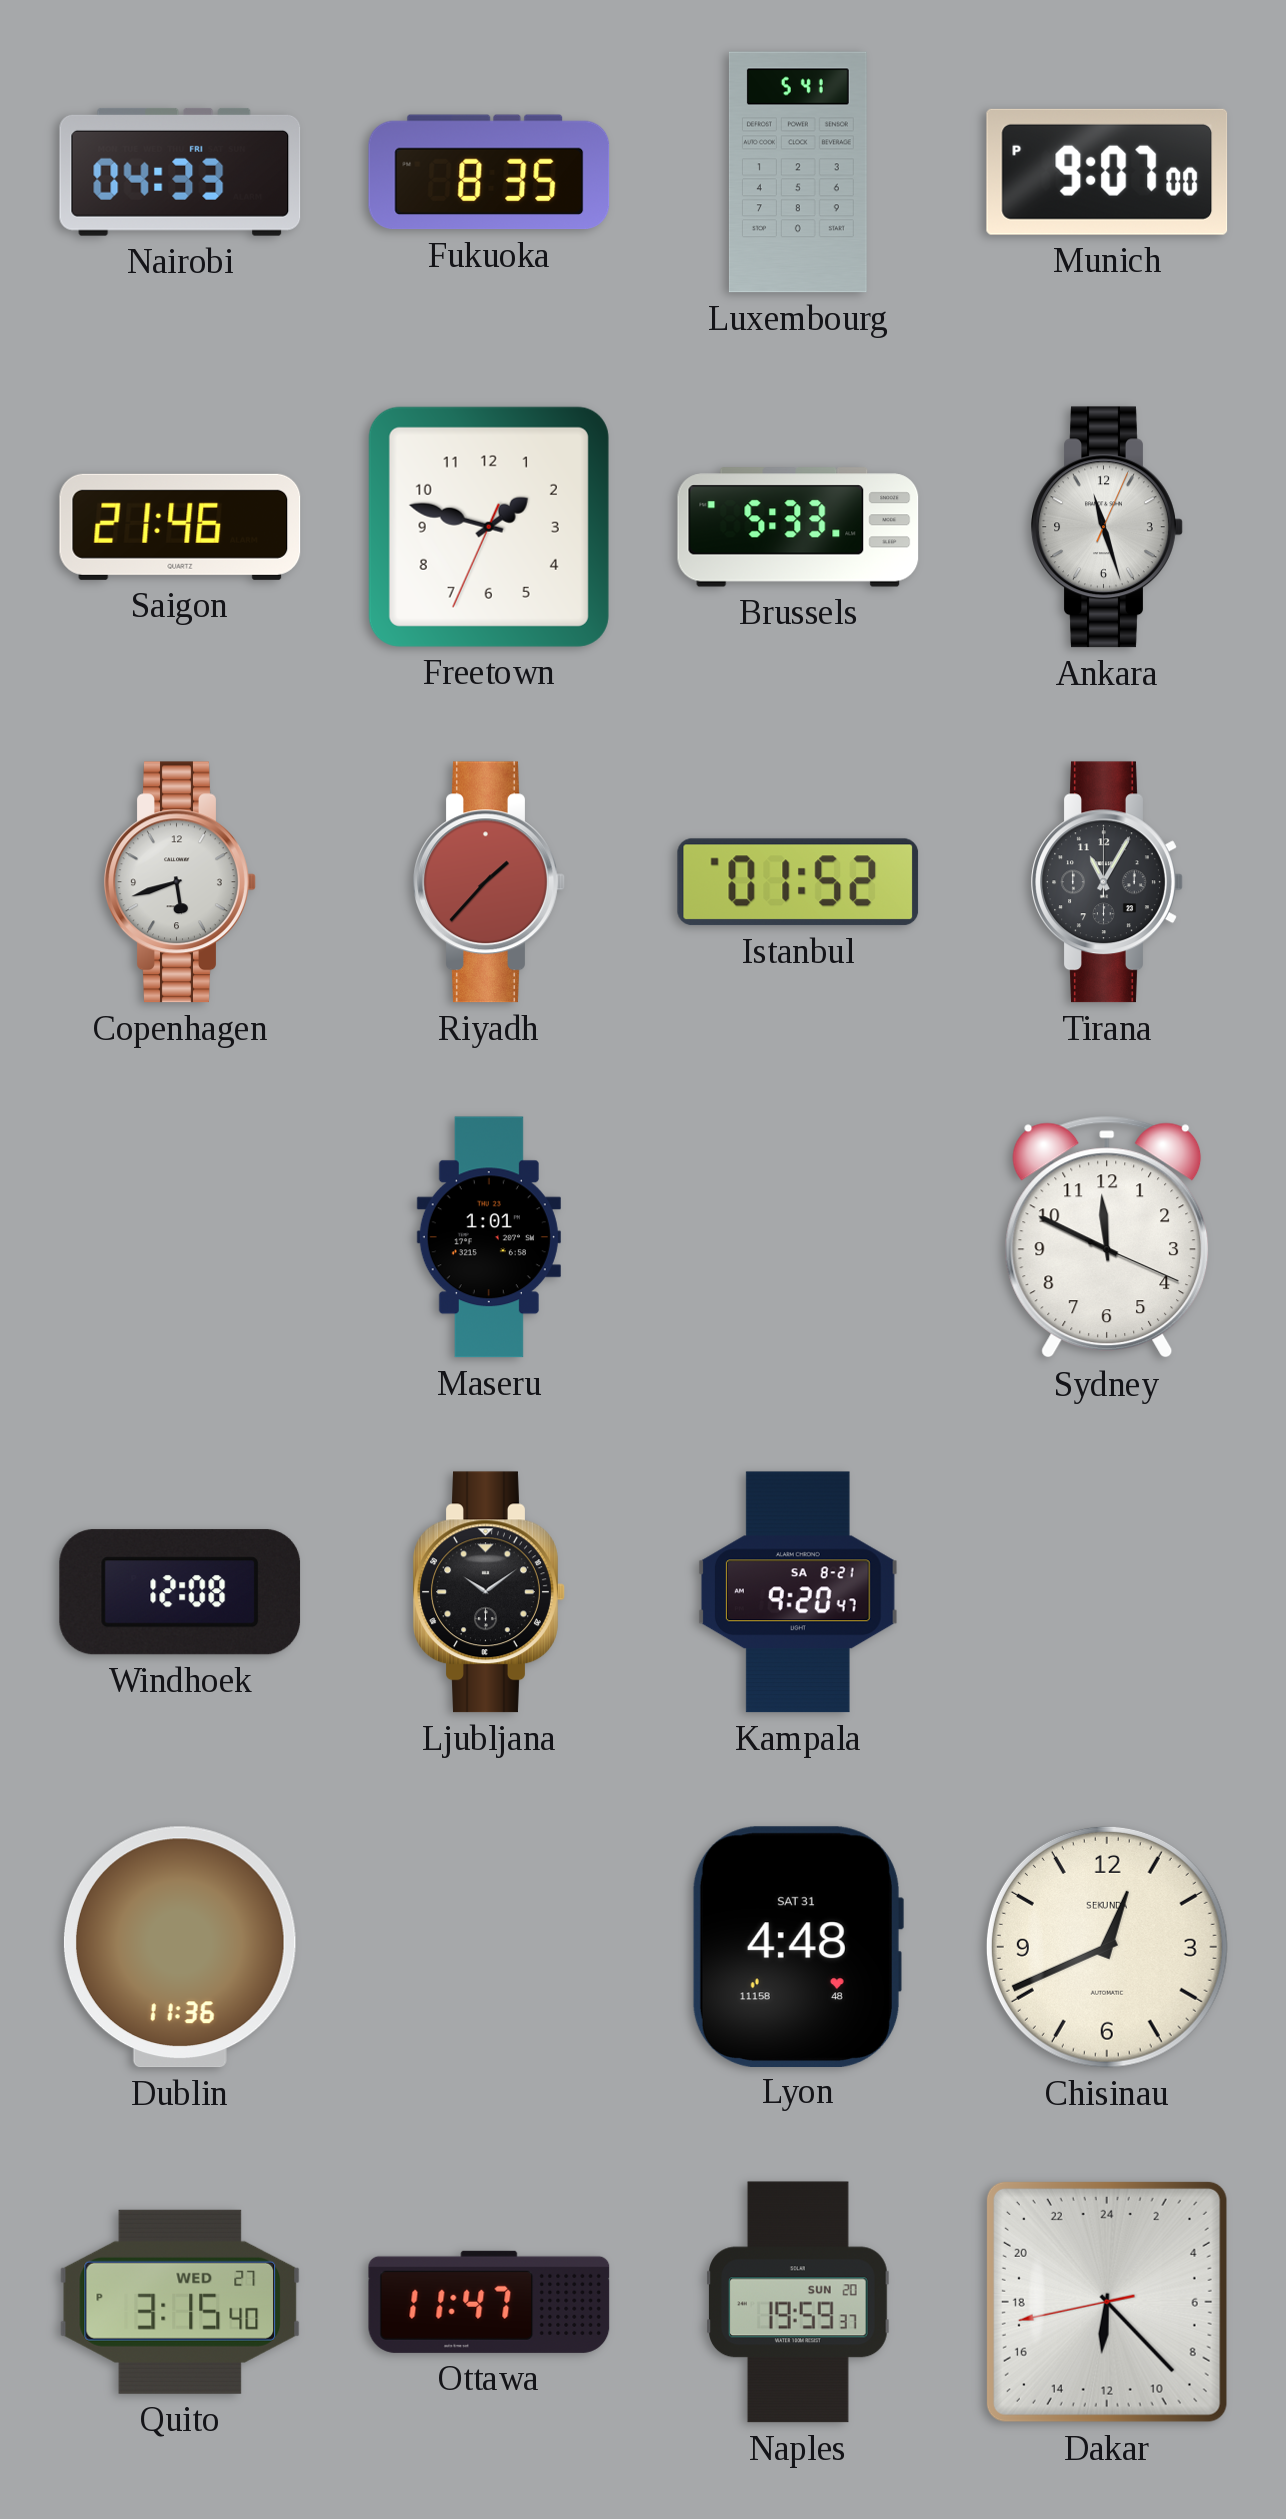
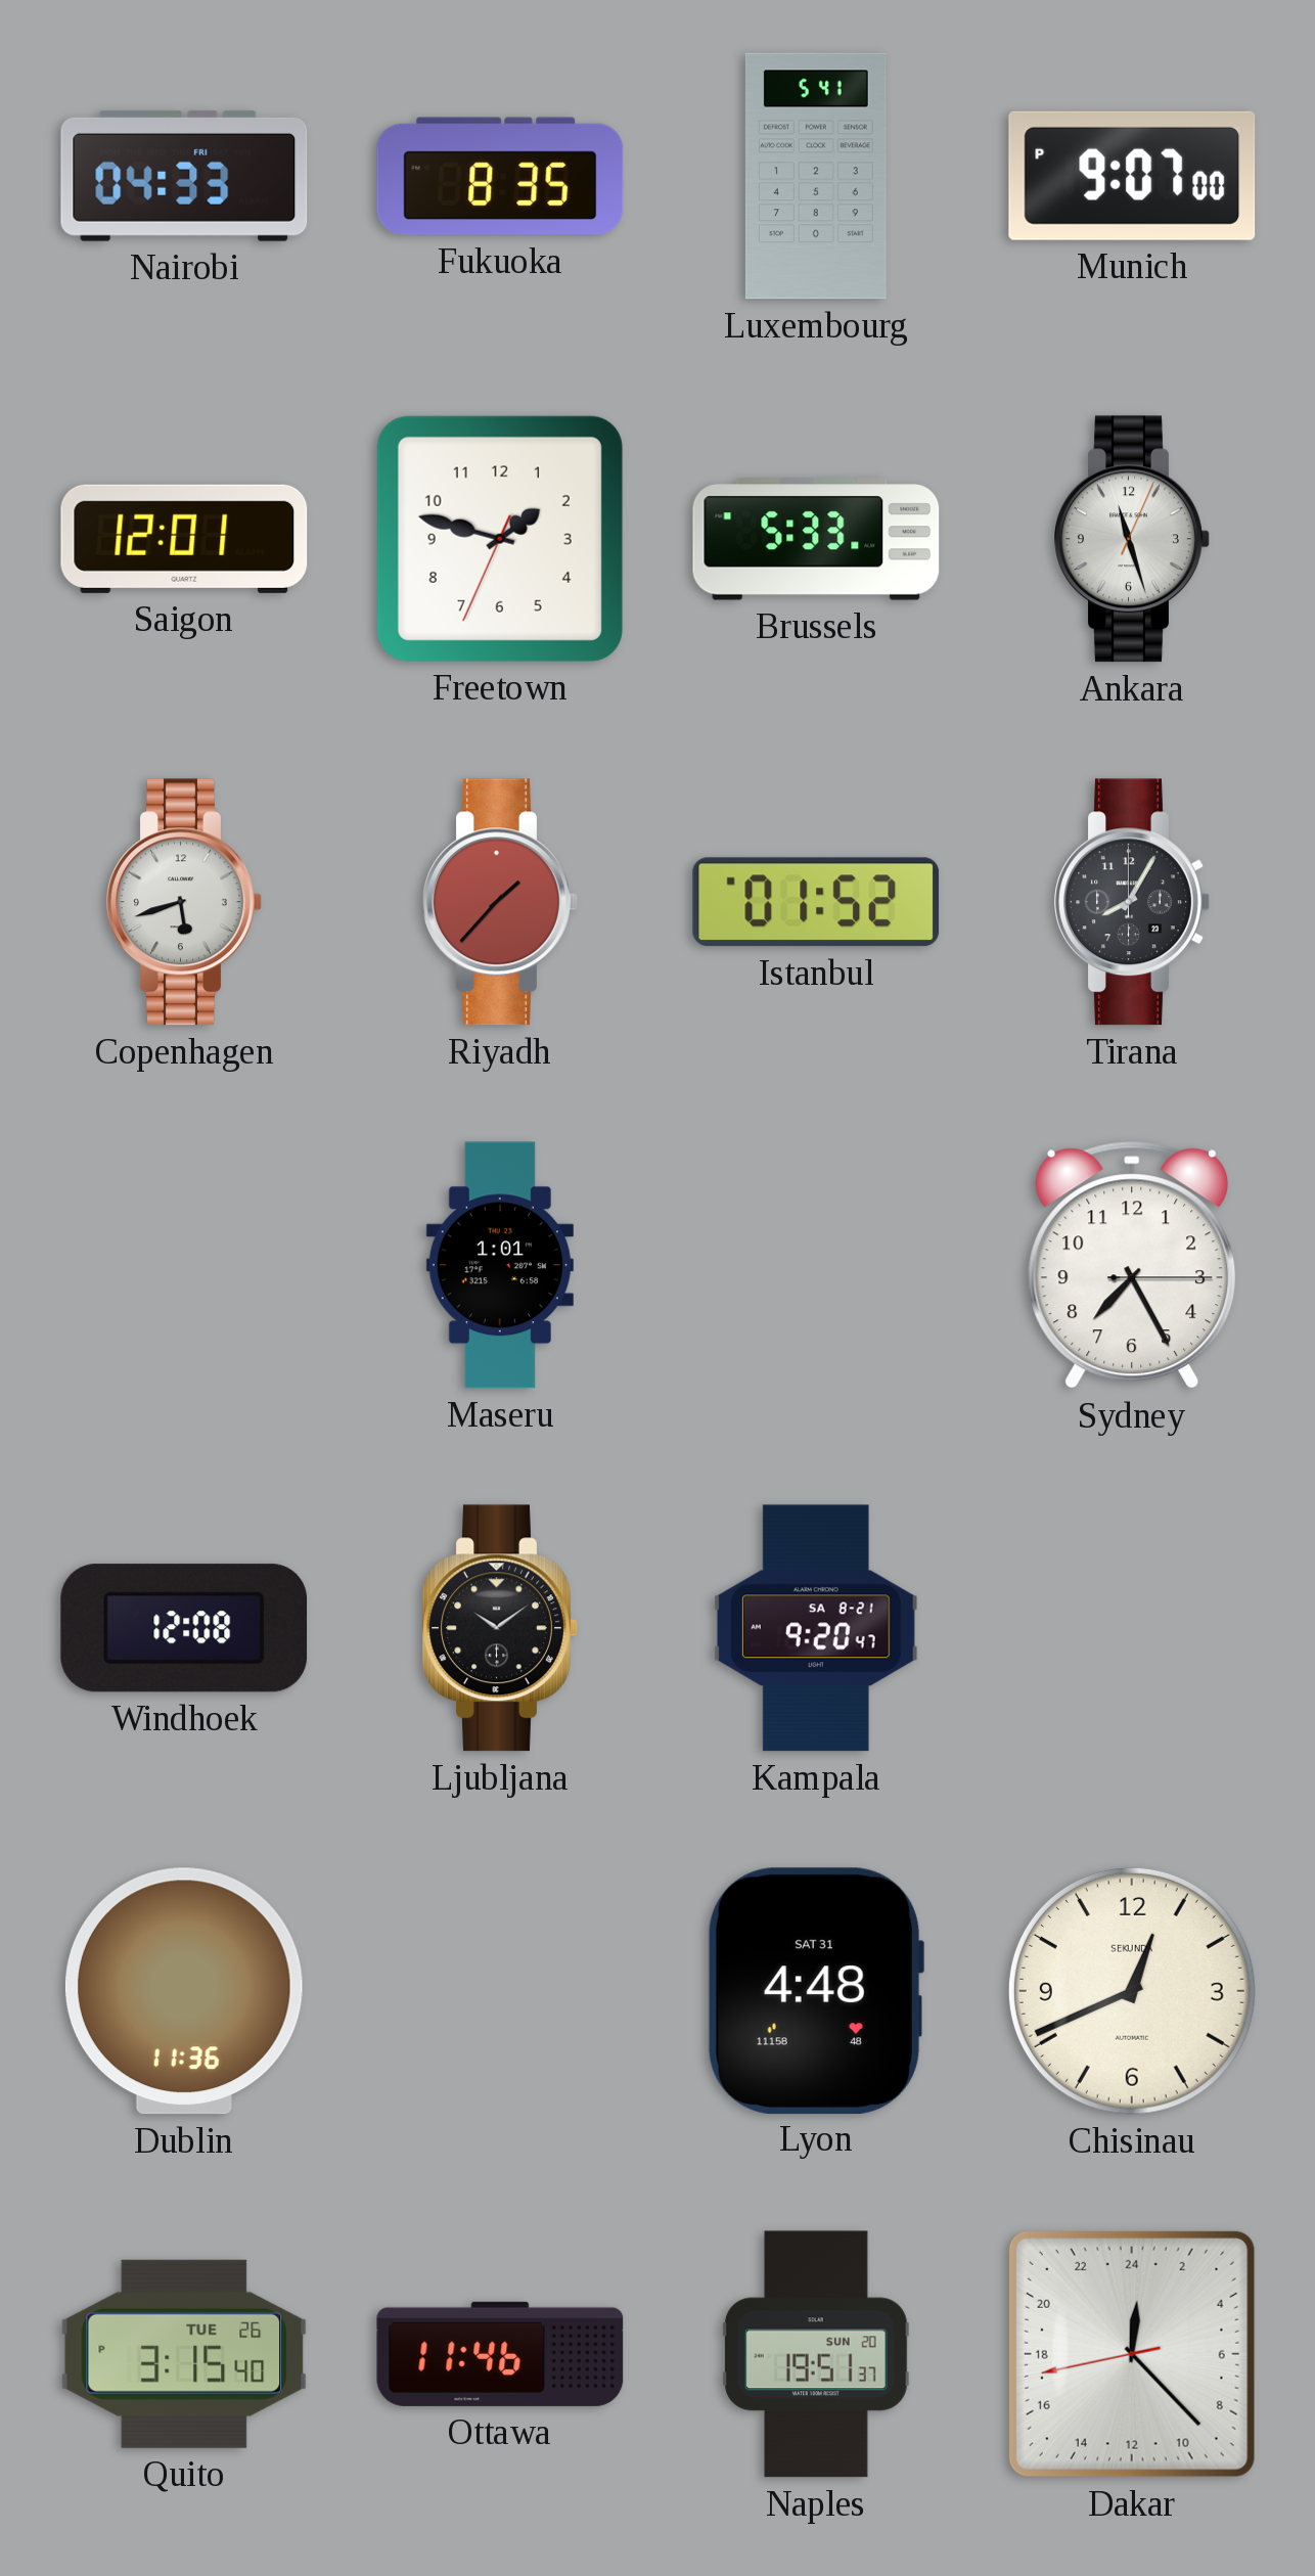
Saigon: 21:46 -> 12:01 (184, 539)
Tirana: 11:05 -> 8:05 (1132, 902)
Sydney: 11:49 -> 7:25 (1132, 1265)
Quito date: WED 27 -> TUE 26 (184, 2354)
Ottawa: 11:47 -> 11:46 (500, 2354)
Naples: 19:59 -> 19:51 (817, 2354)
Dakar: 12:22 -> 0:22 (1132, 2354)
